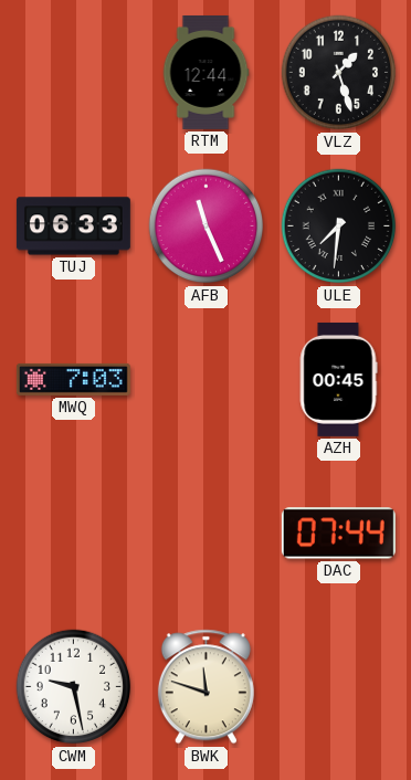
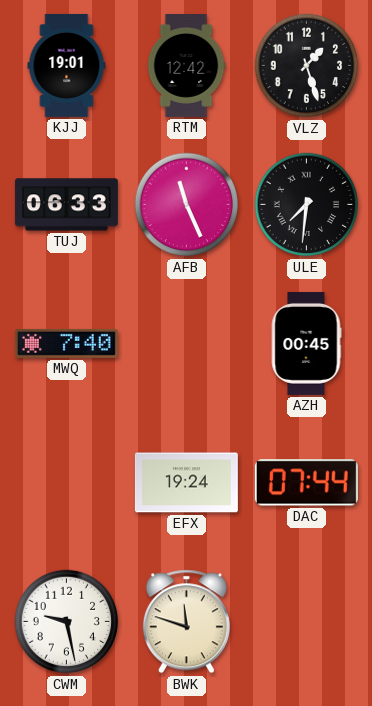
KJJ: none -> 19:01 (67, 65)
RTM: 12:44 -> 12:42 (186, 65)
MWQ: 7:03 -> 7:40 (66, 343)
EFX: none -> 19:24 (186, 483)
